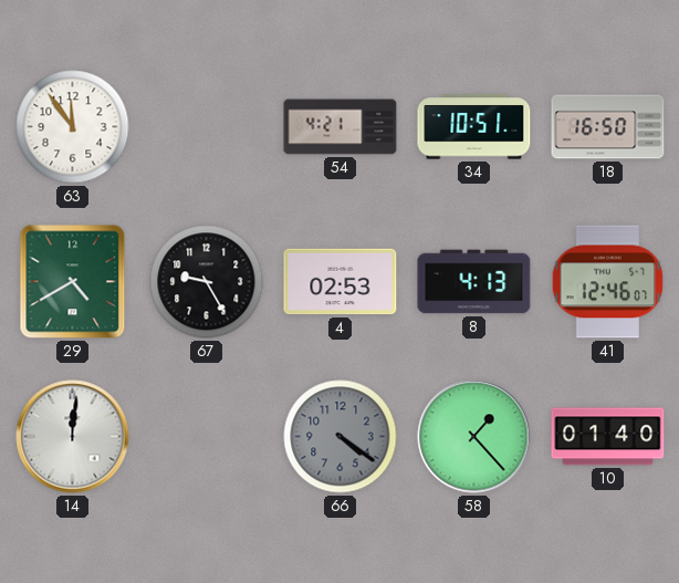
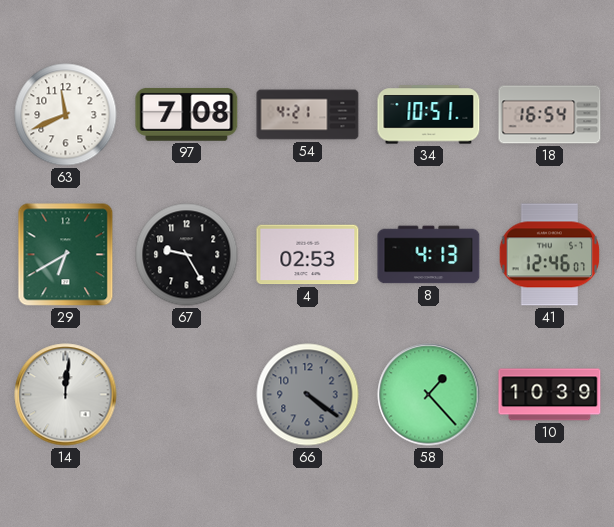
63: 11:54 -> 11:41 (66, 115)
97: none -> 7:08 (187, 114)
18: 16:50 -> 16:54 (550, 115)
29: 4:40 -> 6:40 (66, 255)
10: 01:40 -> 10:39 (550, 395)
